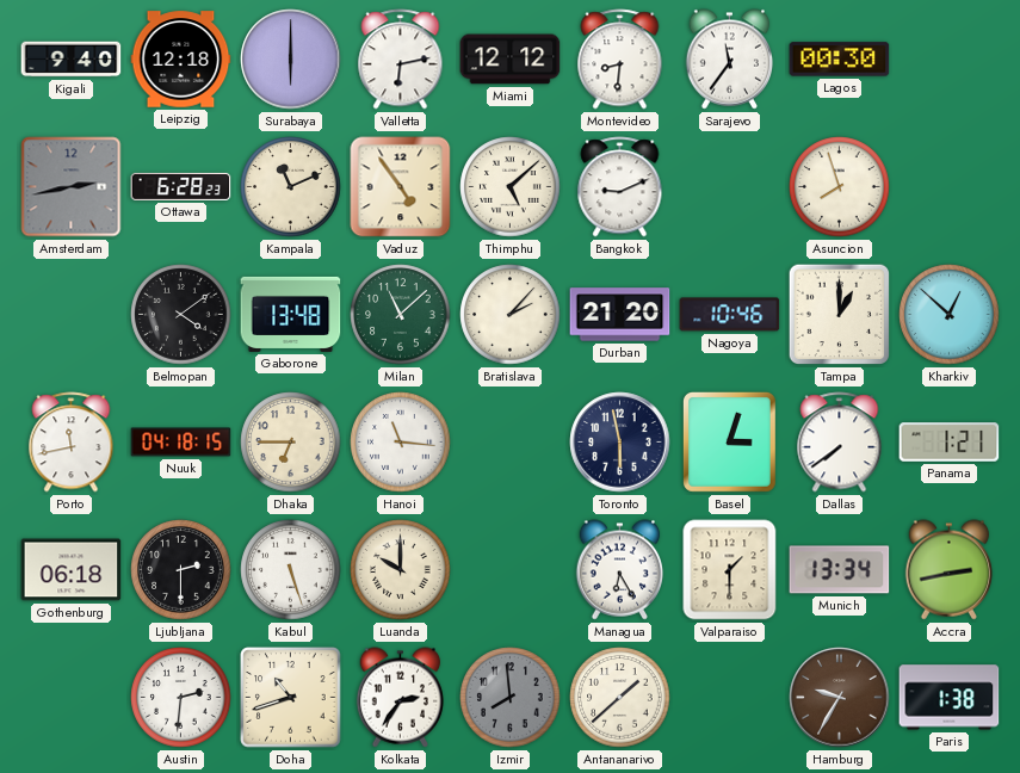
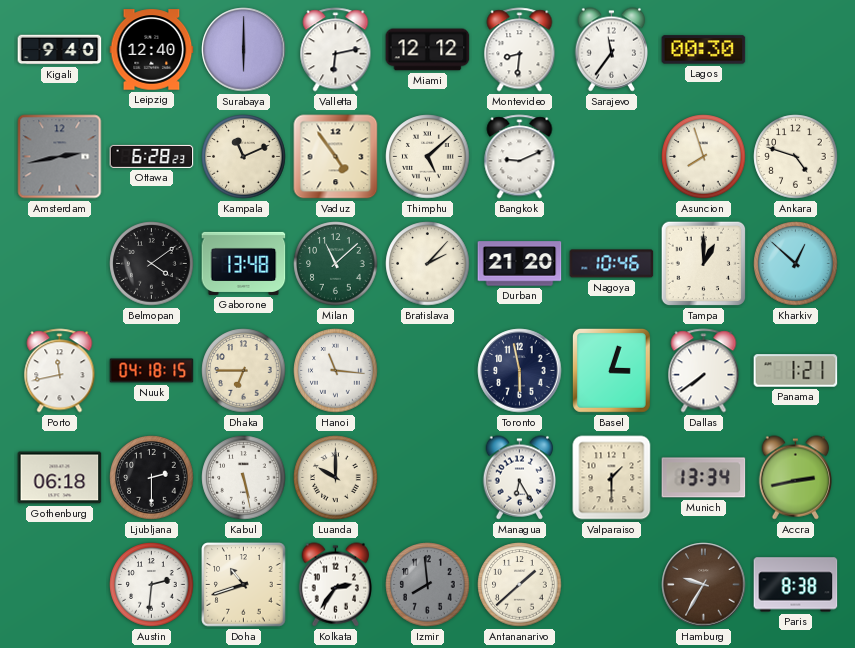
Leipzig: 12:18 -> 12:40 (152, 50)
Ankara: none -> 4:48 (796, 157)
Kabul: 5:27 -> 5:28 (244, 478)
Paris: 1:38 -> 8:38 (796, 585)
